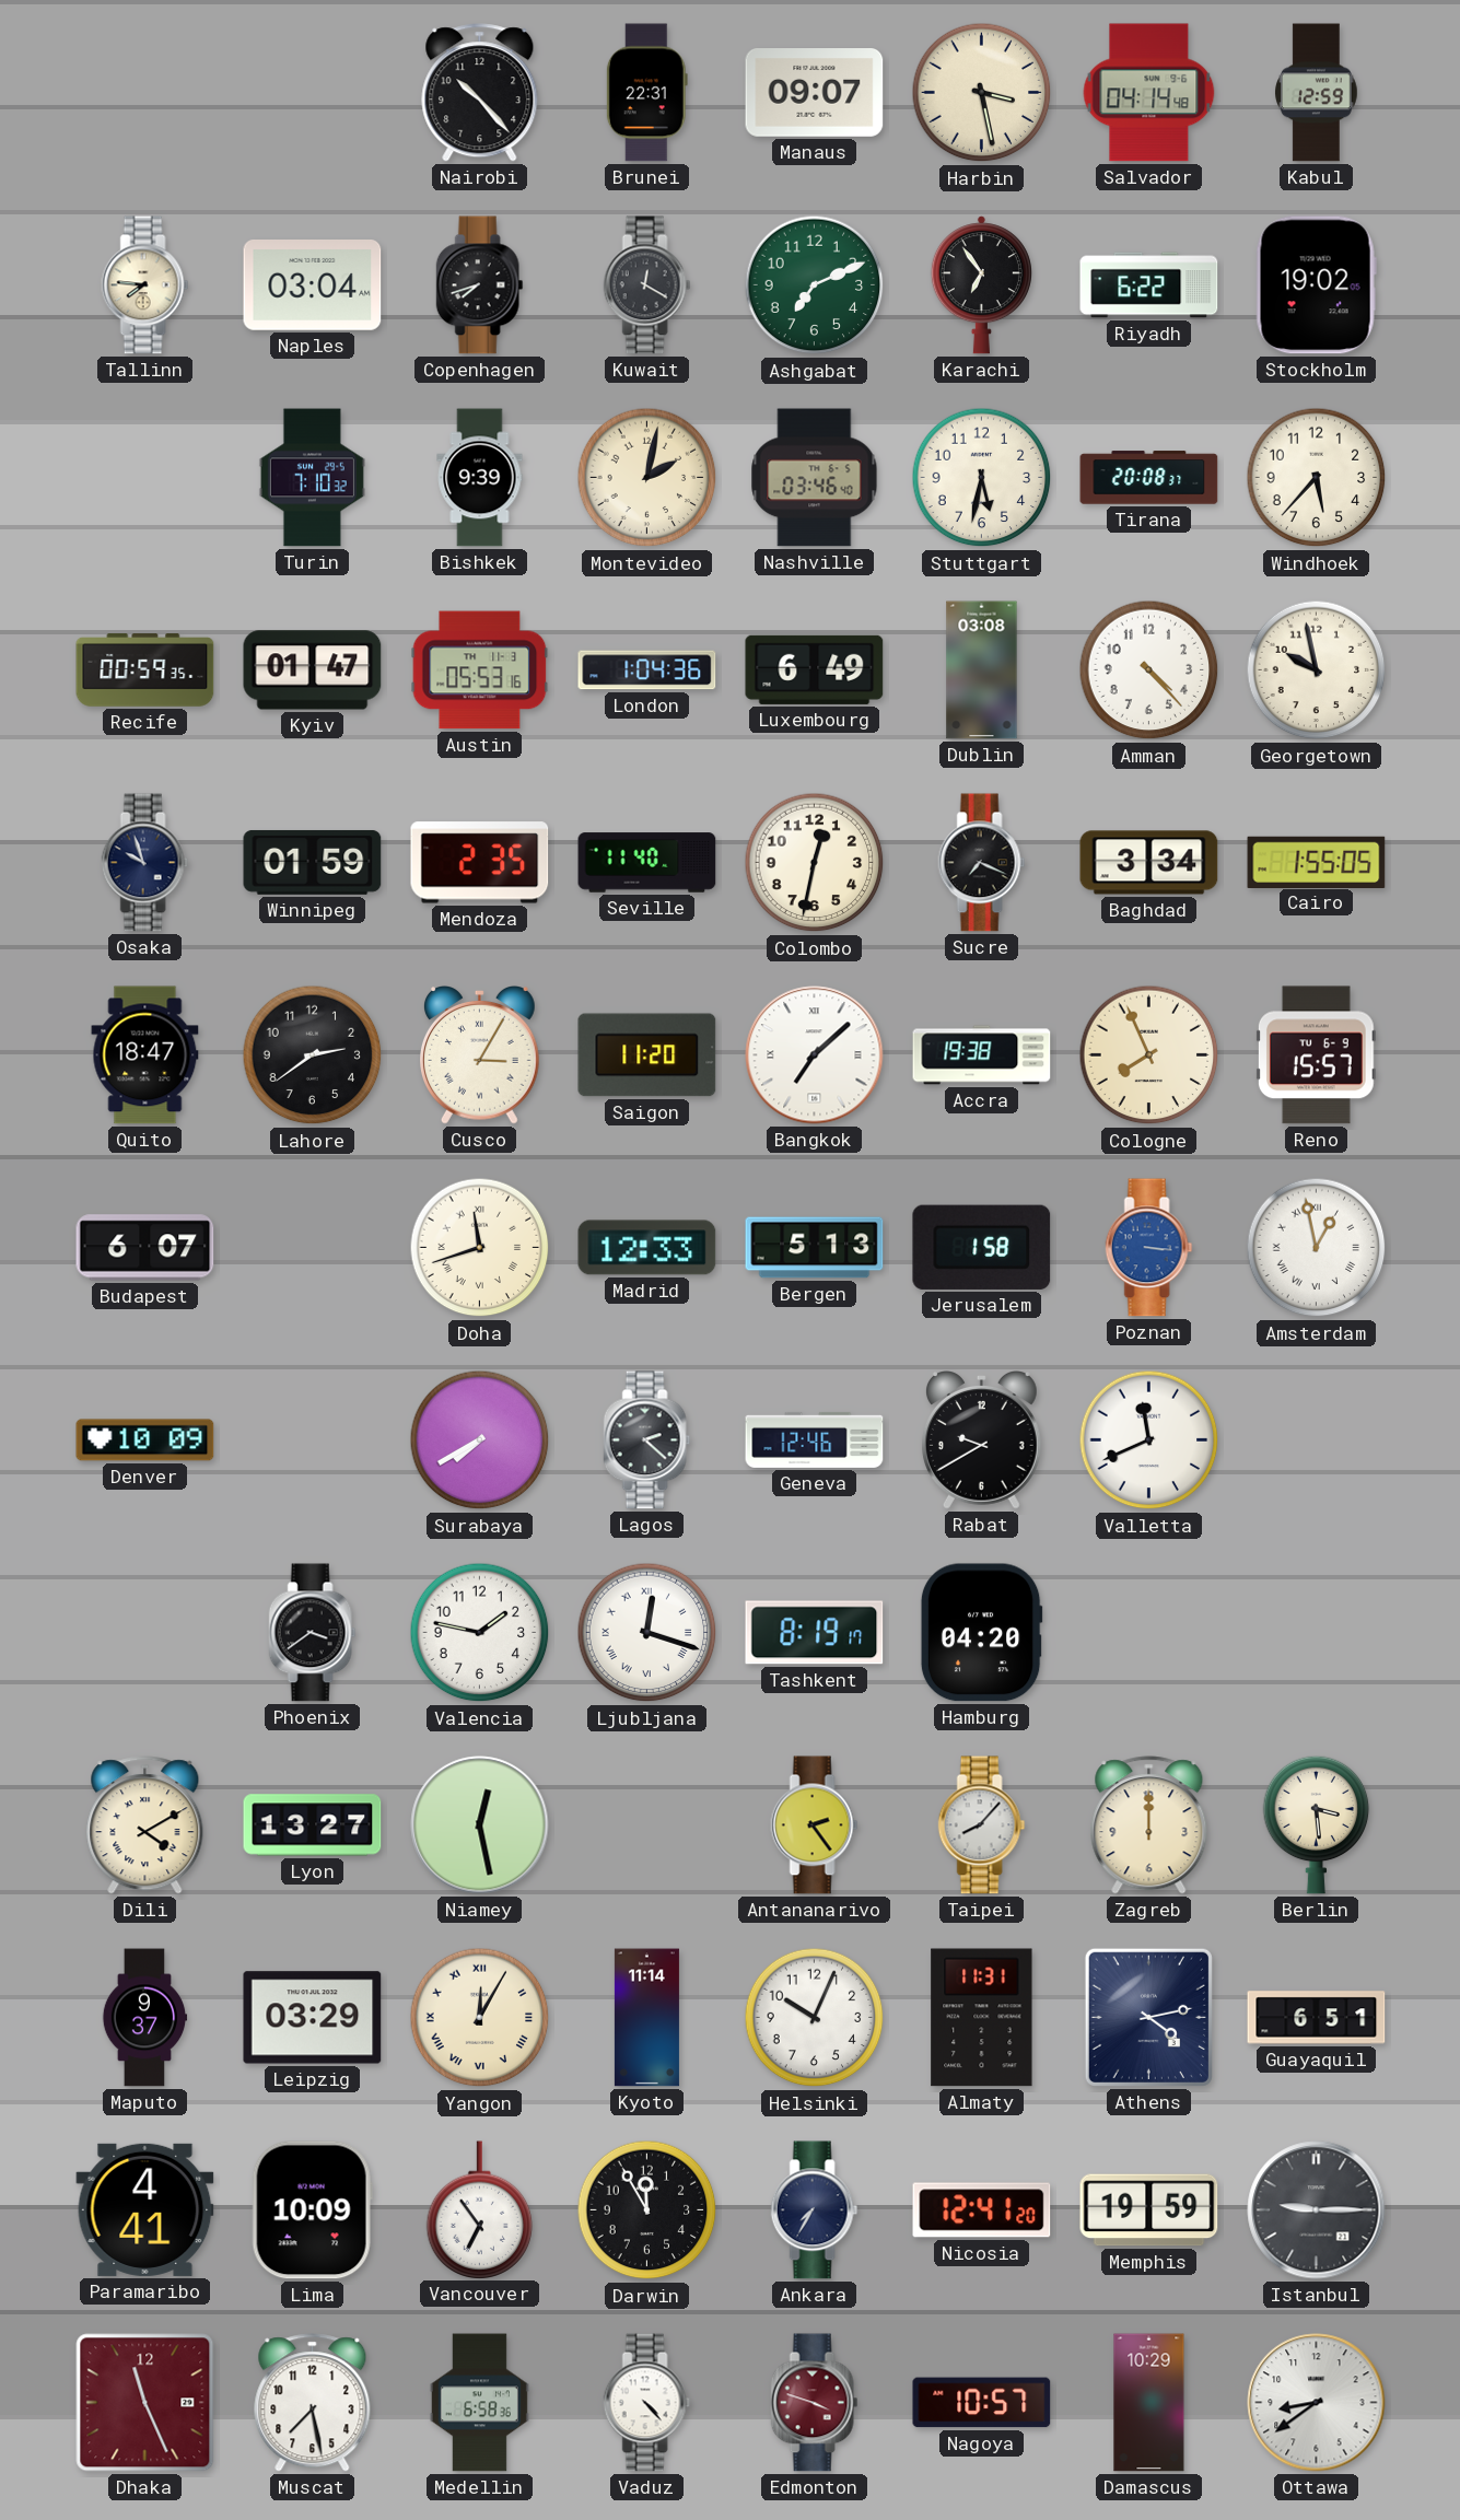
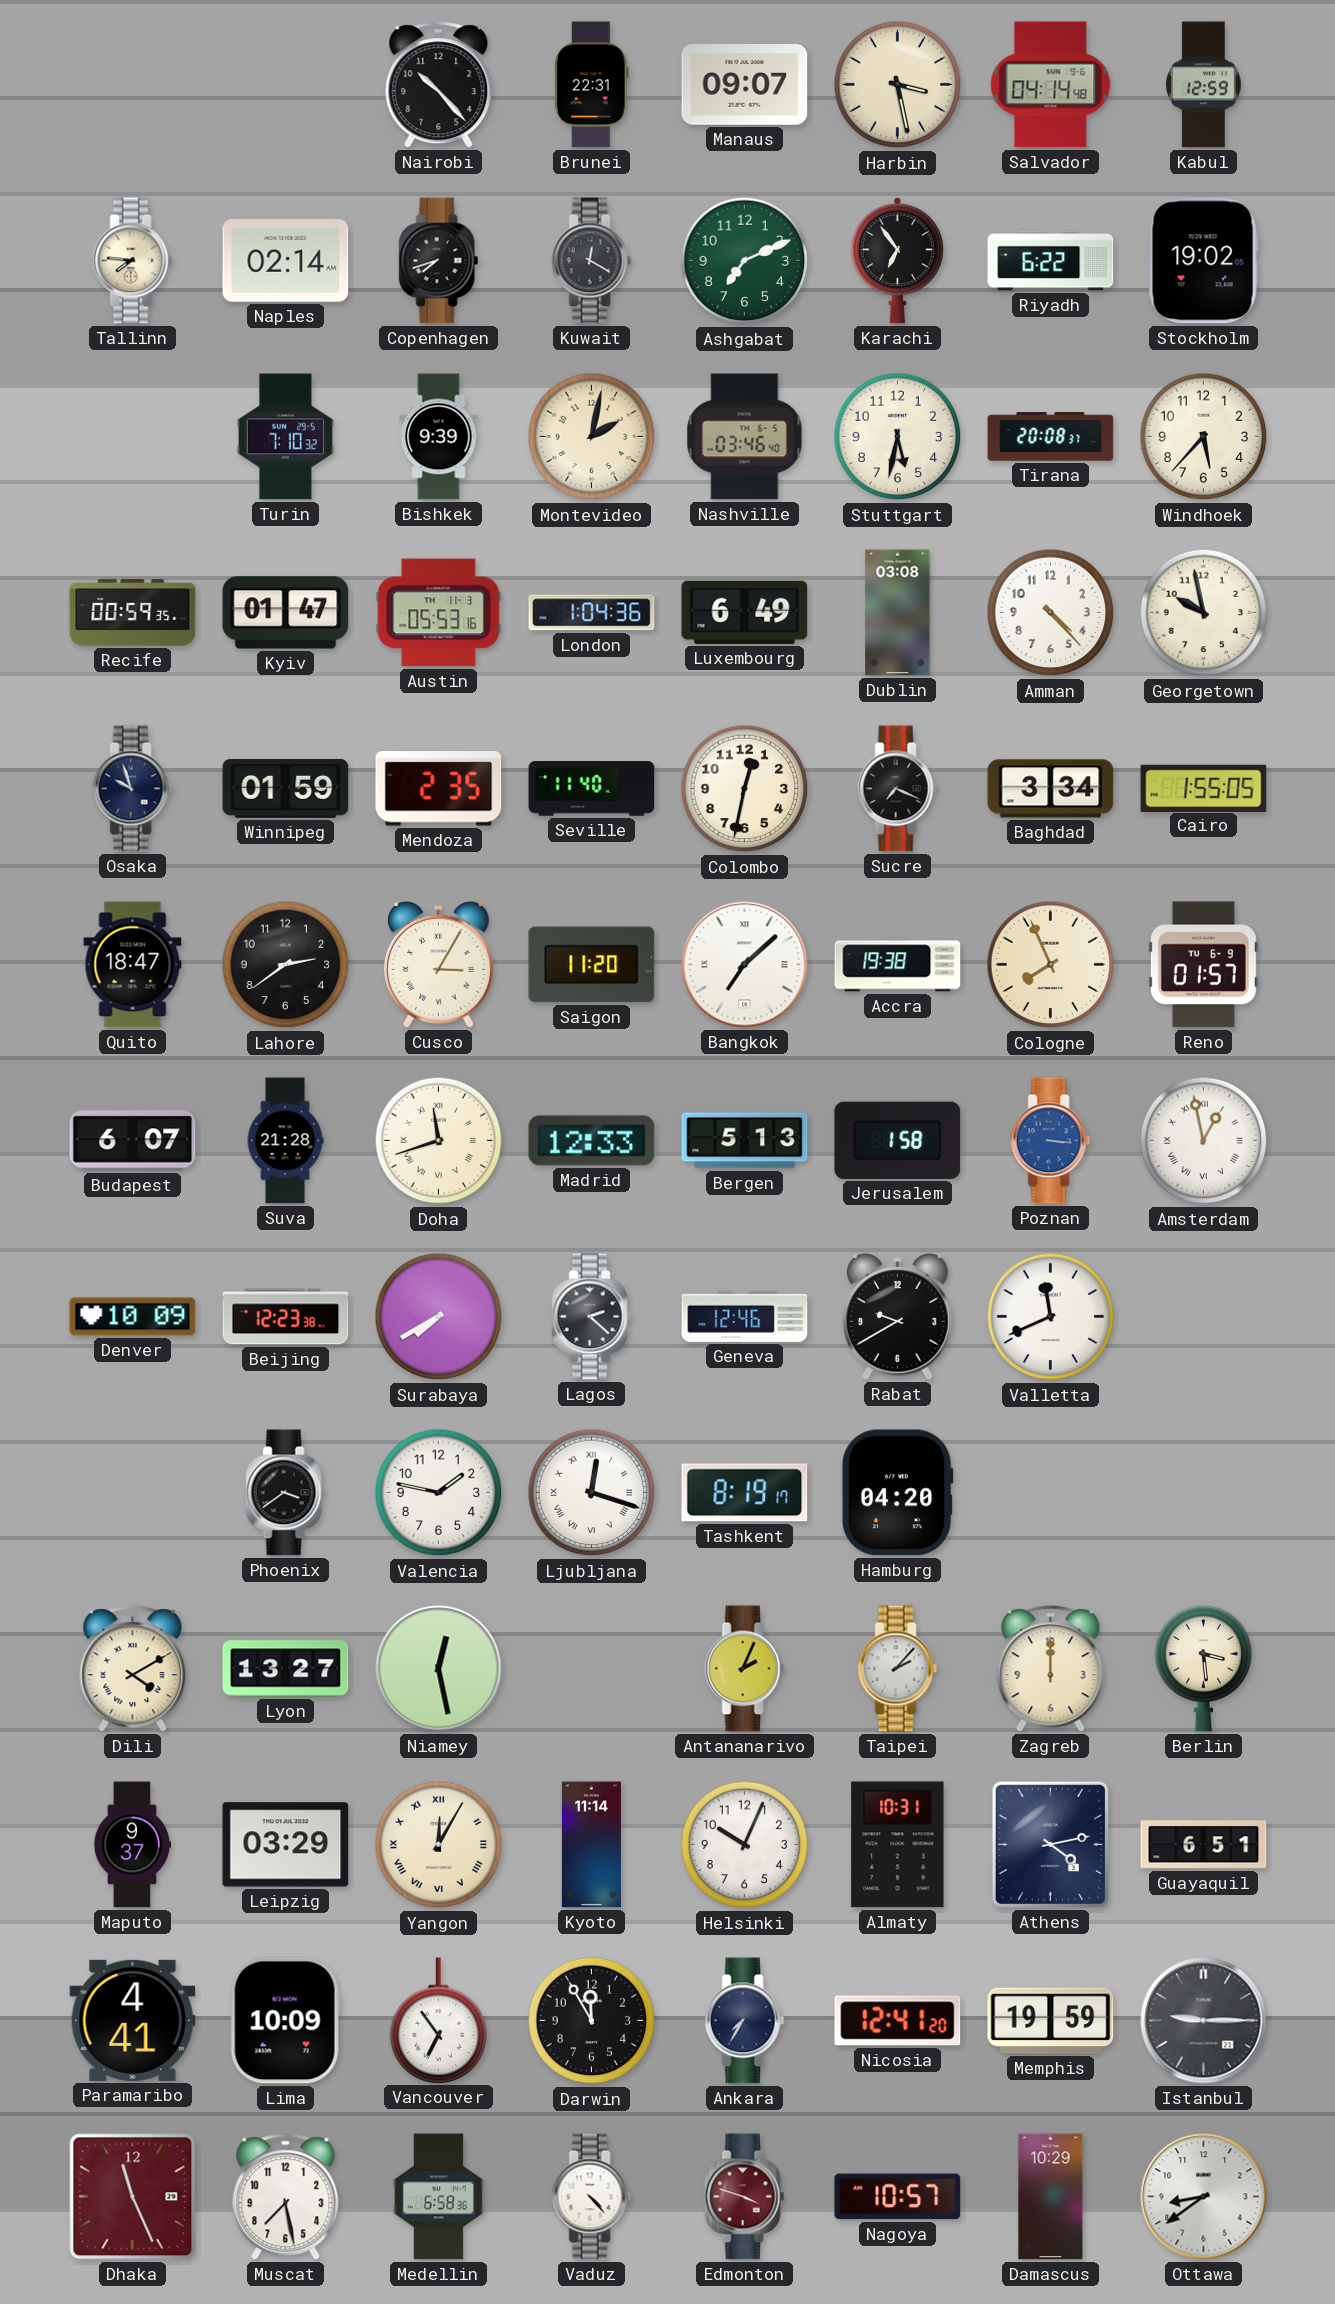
Naples: 03:04 -> 02:14 (286, 261)
Reno: 15:57 -> 01:57 (1203, 965)
Suva: none -> 21:28 (285, 1141)
Beijing: none -> 12:23 (286, 1317)
Antananarivo: 2:24 -> 2:04 (745, 1669)
Taipei: 8:07 -> 2:07 (898, 1669)
Almaty: 11:31 -> 10:31 (898, 1845)
